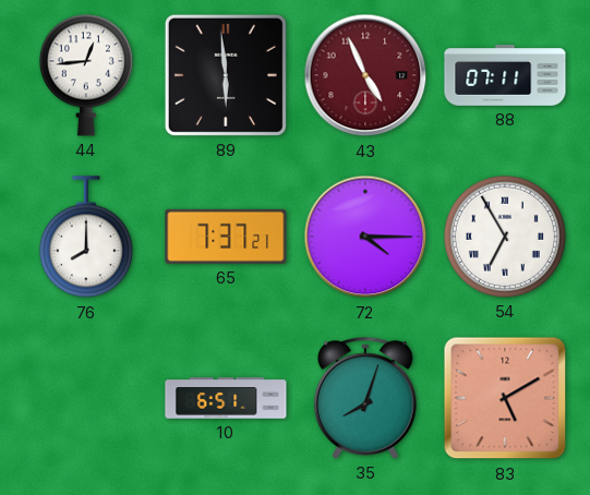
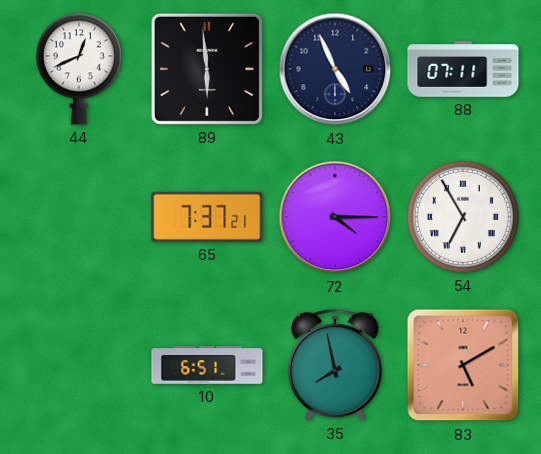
44: 12:44 -> 12:41 (79, 69)
43 dial: burgundy -> navy (335, 69)
76: 8:00 -> none (86, 238)
35: 8:03 -> 7:58 (335, 365)
